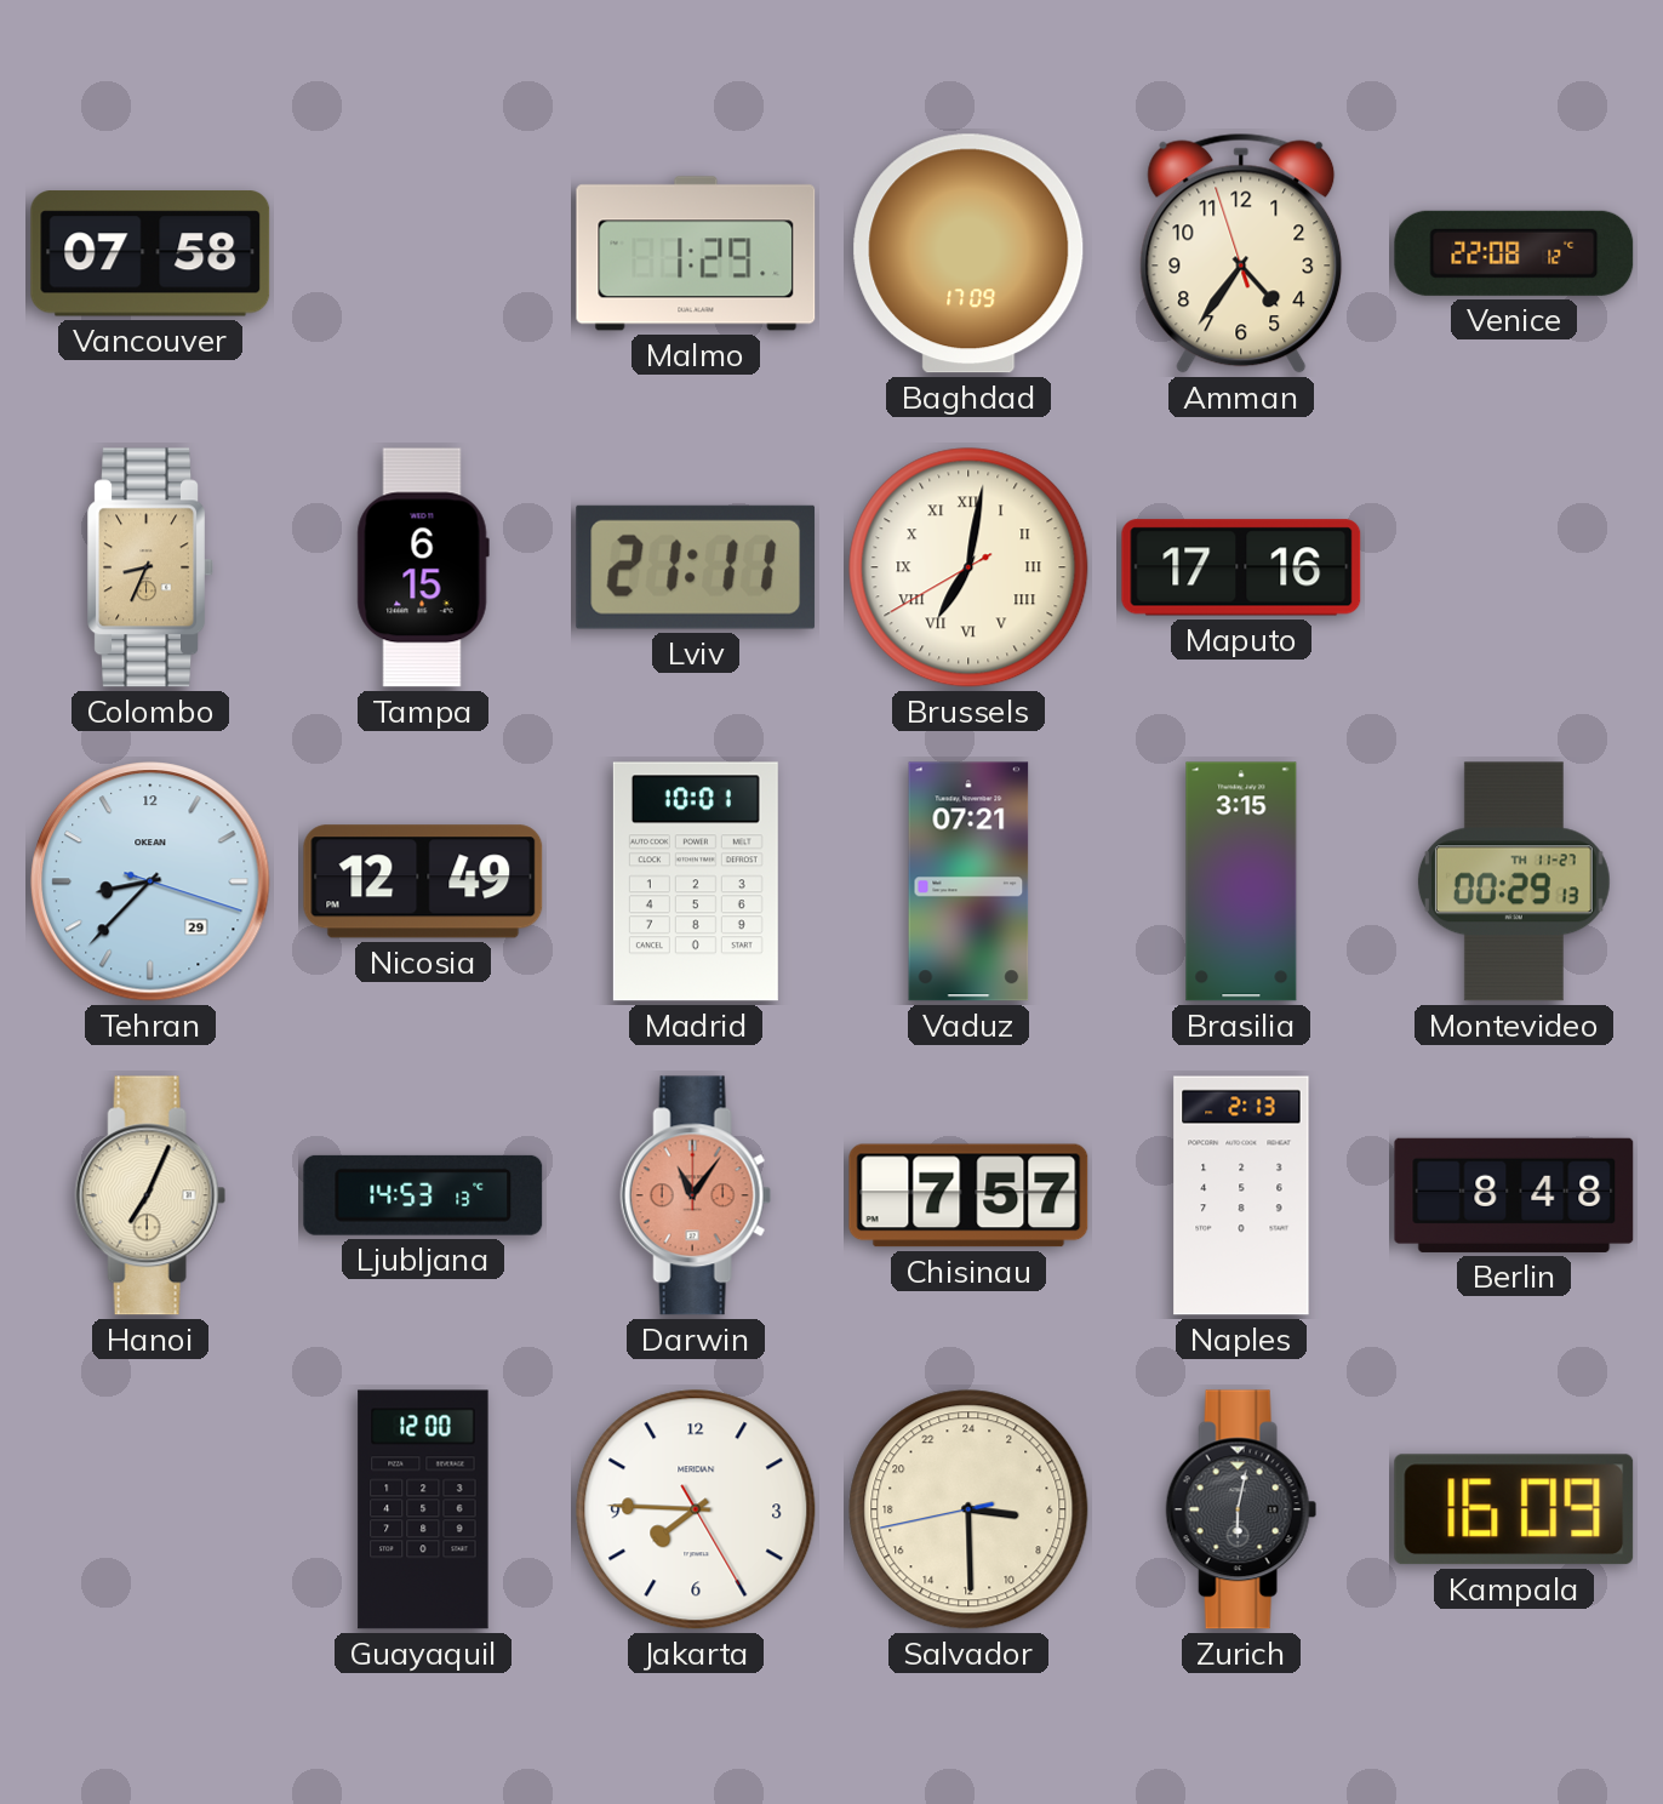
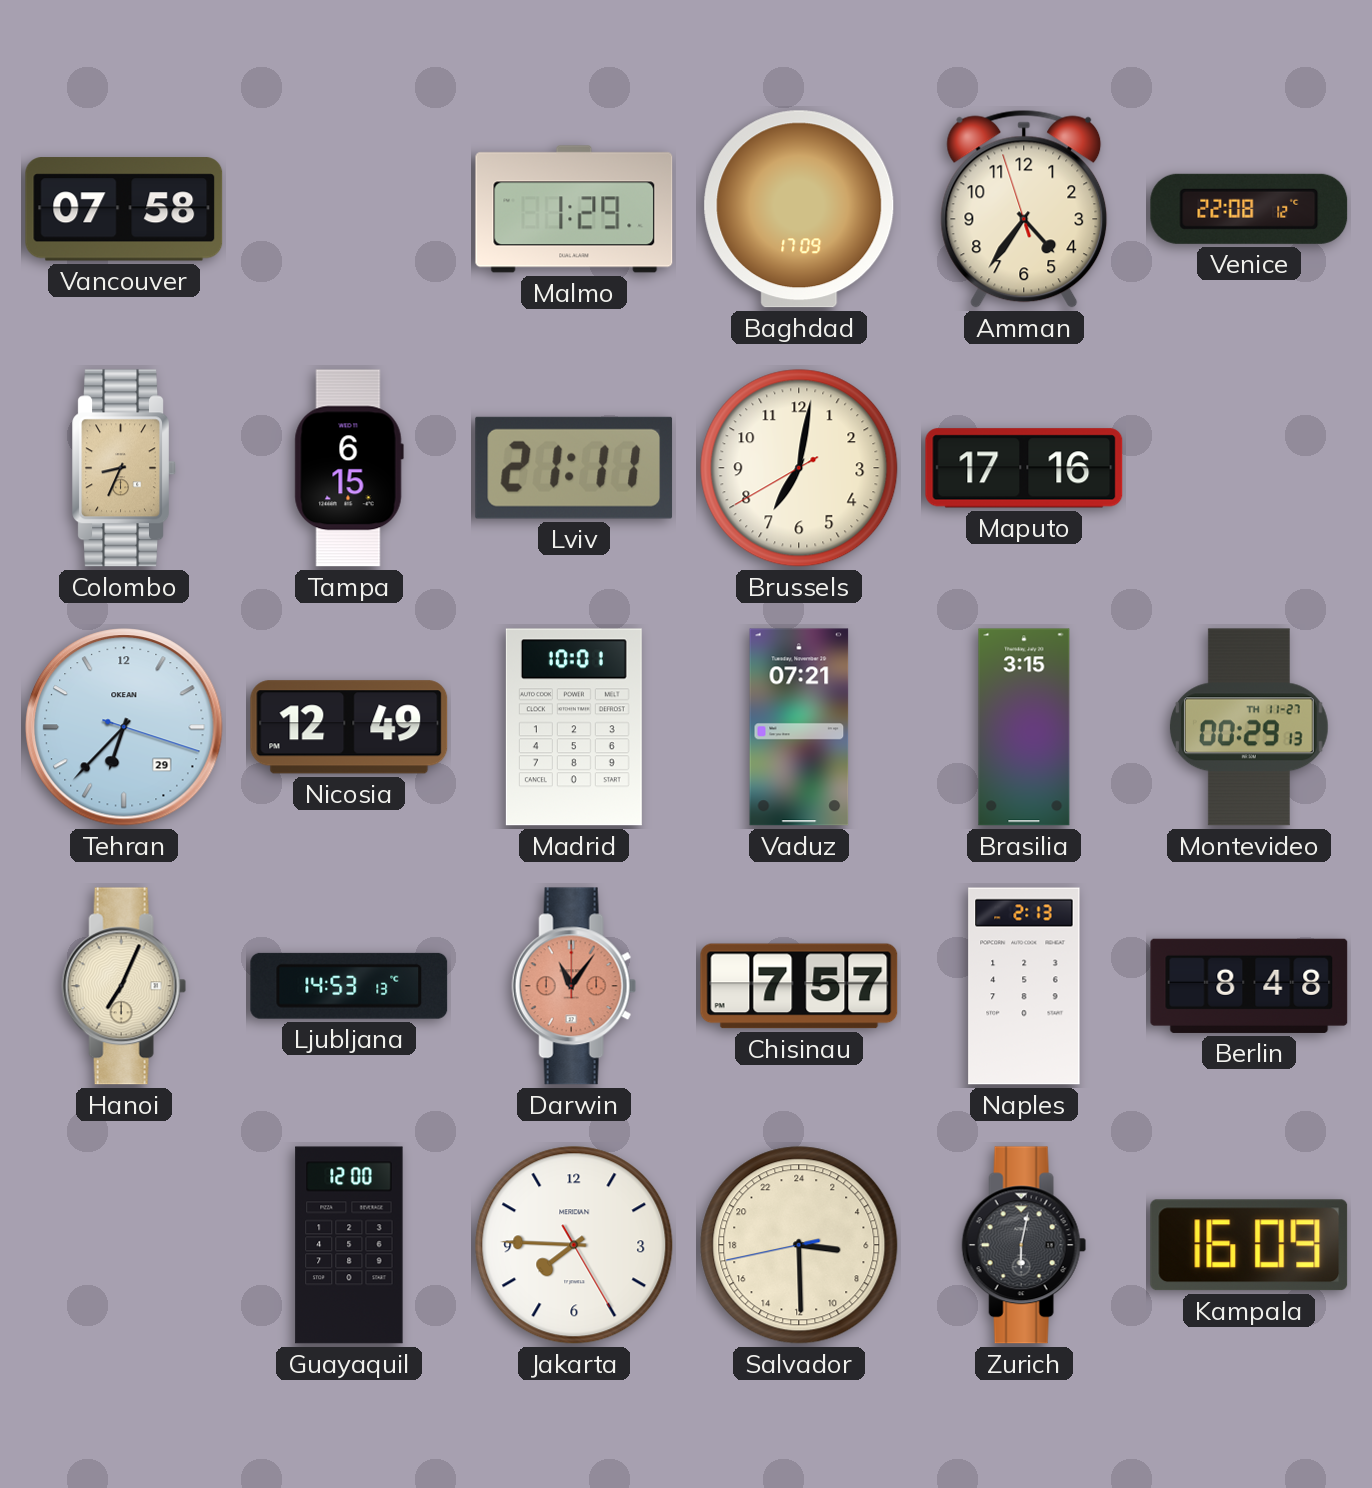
Brussels numerals: Roman -> Arabic (799, 468)
Tehran: 8:37 -> 6:37 (124, 727)
